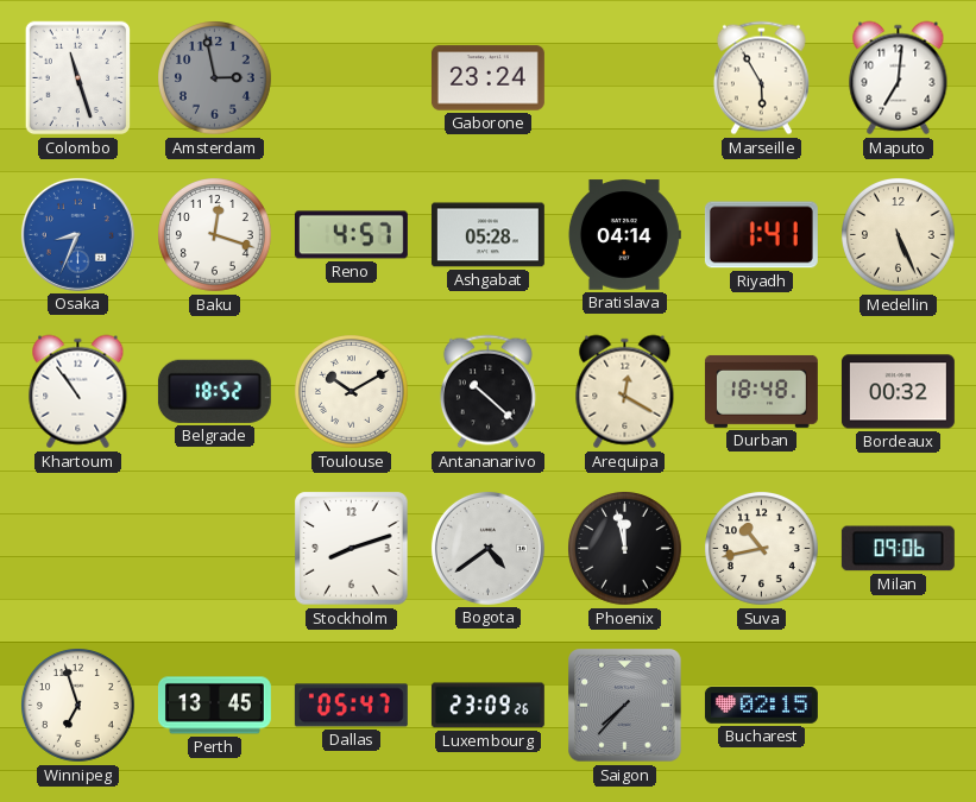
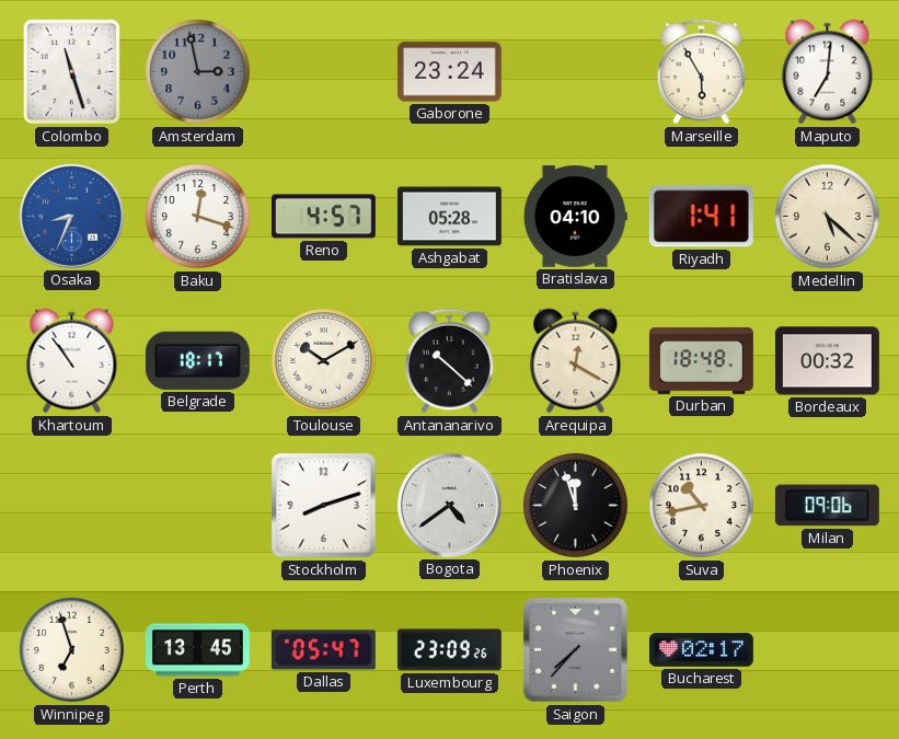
Bratislava: 04:14 -> 04:10 (575, 217)
Medellin: 5:26 -> 5:22 (828, 217)
Belgrade: 18:52 -> 18:17 (197, 360)
Phoenix: 11:58 -> 11:57 (576, 506)
Bucharest: 02:15 -> 02:17 (701, 650)
